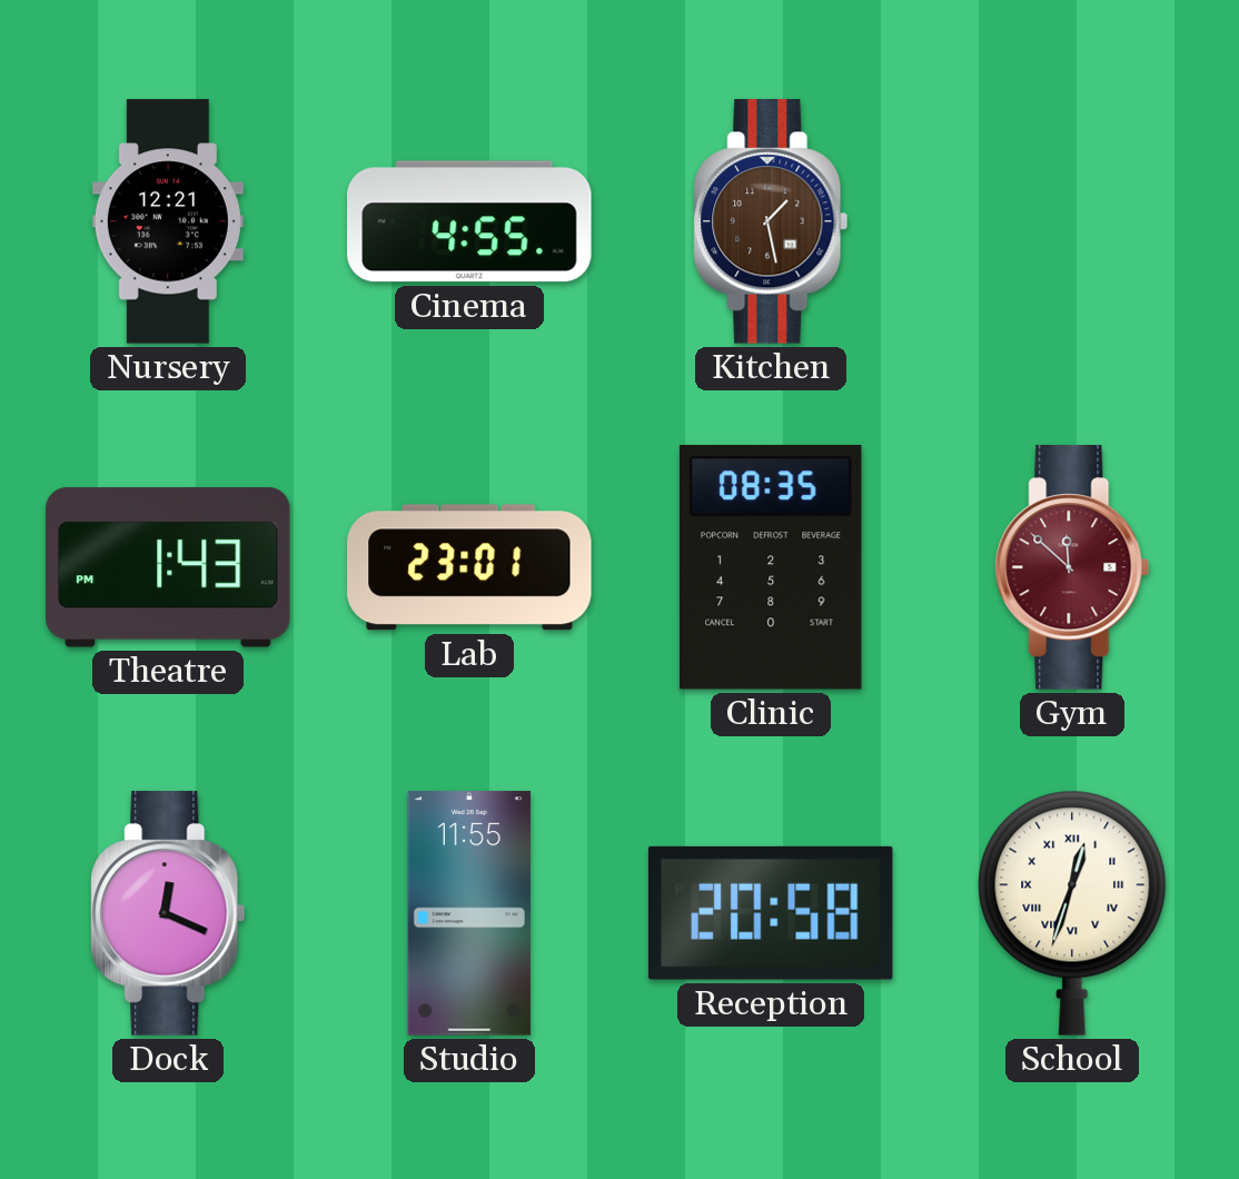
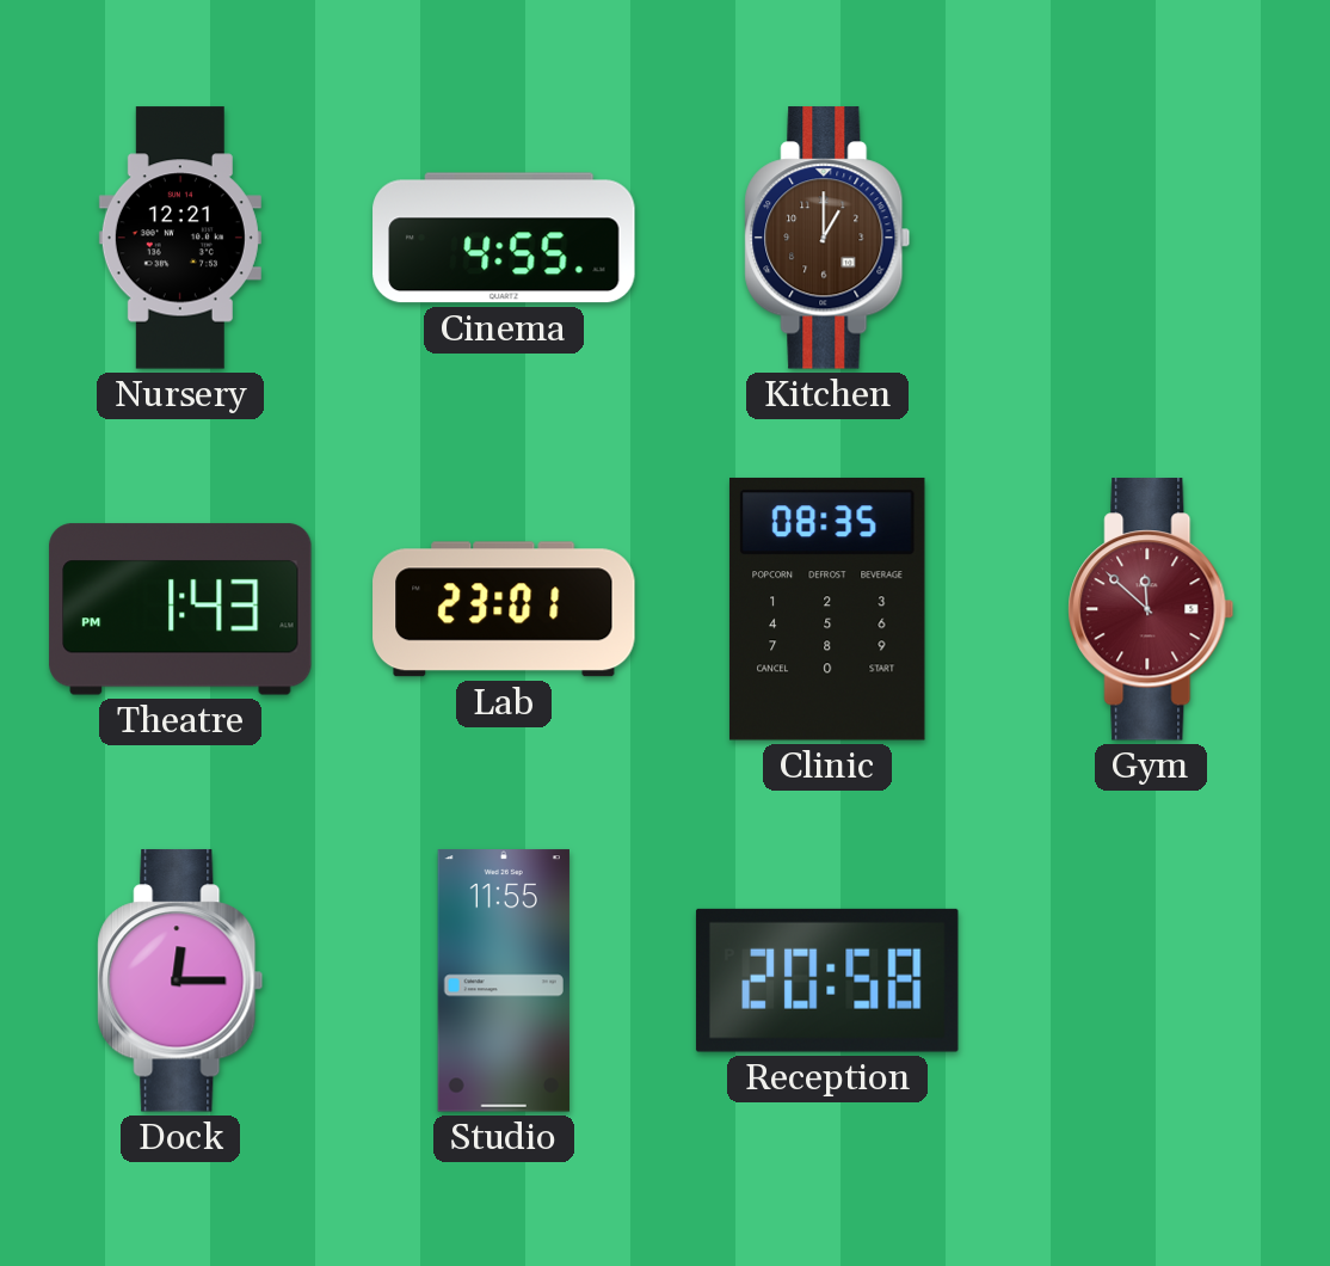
Kitchen: 1:28 -> 1:00 (827, 238)
Dock: 12:19 -> 12:15 (180, 981)
School: 12:33 -> none (1072, 913)
